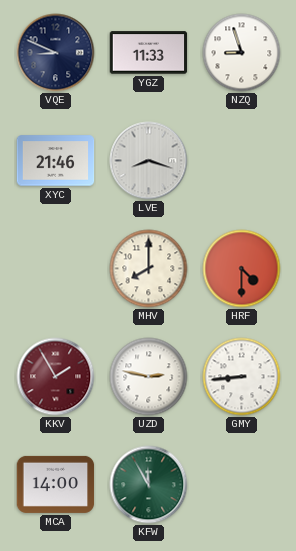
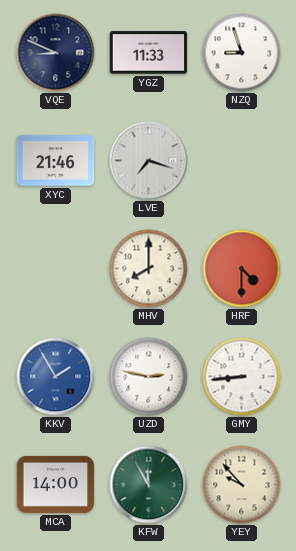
LVE: 8:18 -> 7:18 (149, 161)
KKV dial: burgundy -> blue (56, 377)
YEY: none -> 9:53 (242, 485)
